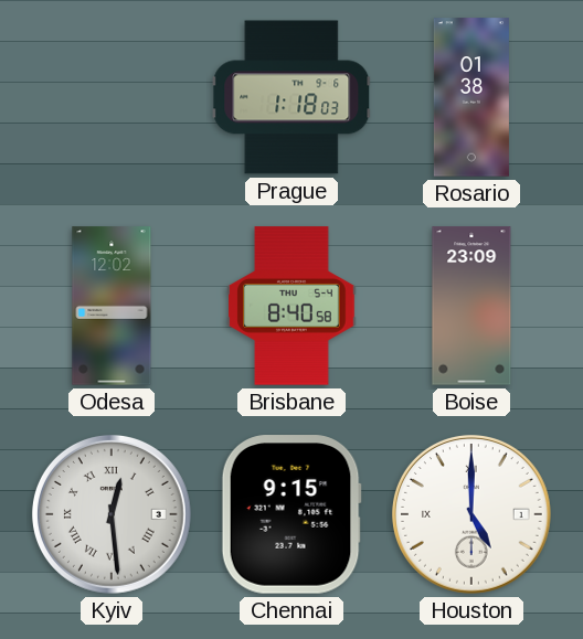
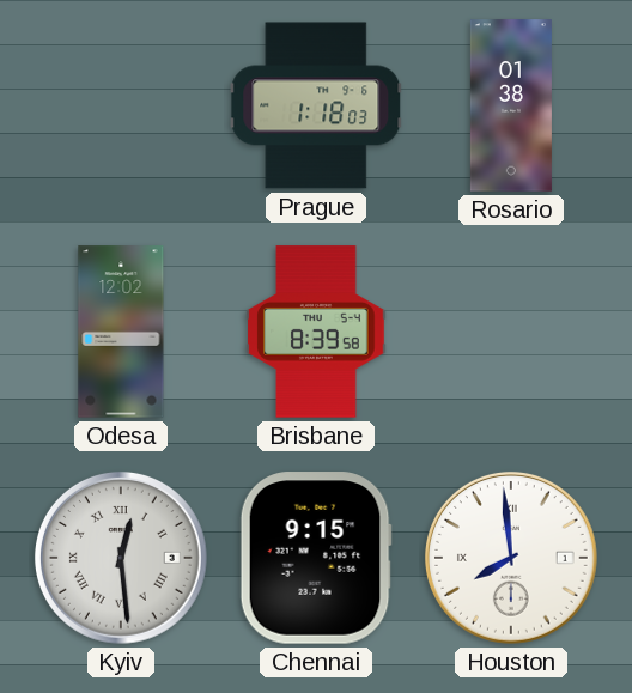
Brisbane: 8:40 -> 8:39 (316, 332)
Boise: 23:09 -> none (471, 306)
Houston: 5:00 -> 7:59 (511, 558)
